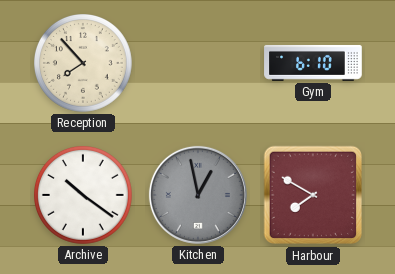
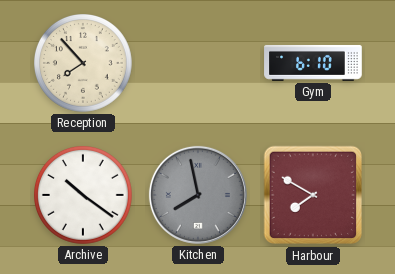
Kitchen: 12:58 -> 7:58 (198, 195)
